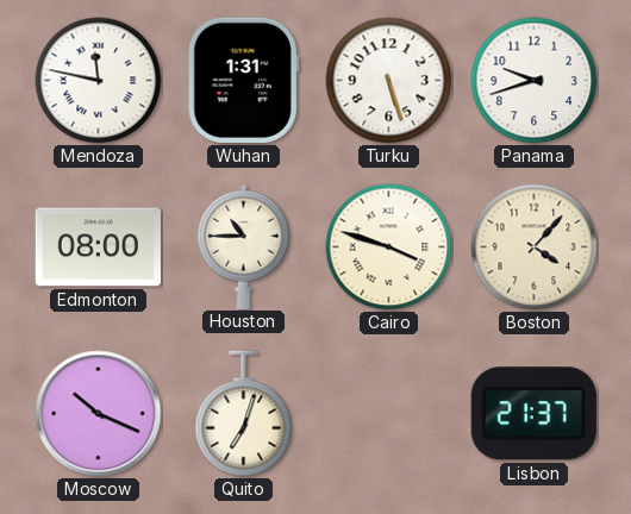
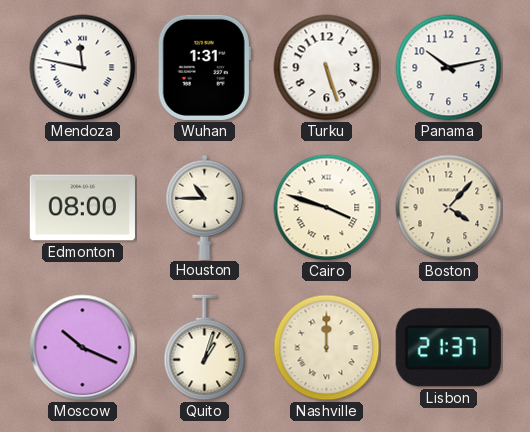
Panama: 9:42 -> 10:13 (449, 68)
Quito: 7:03 -> 1:03 (205, 348)
Nashville: none -> 12:00 (327, 348)
